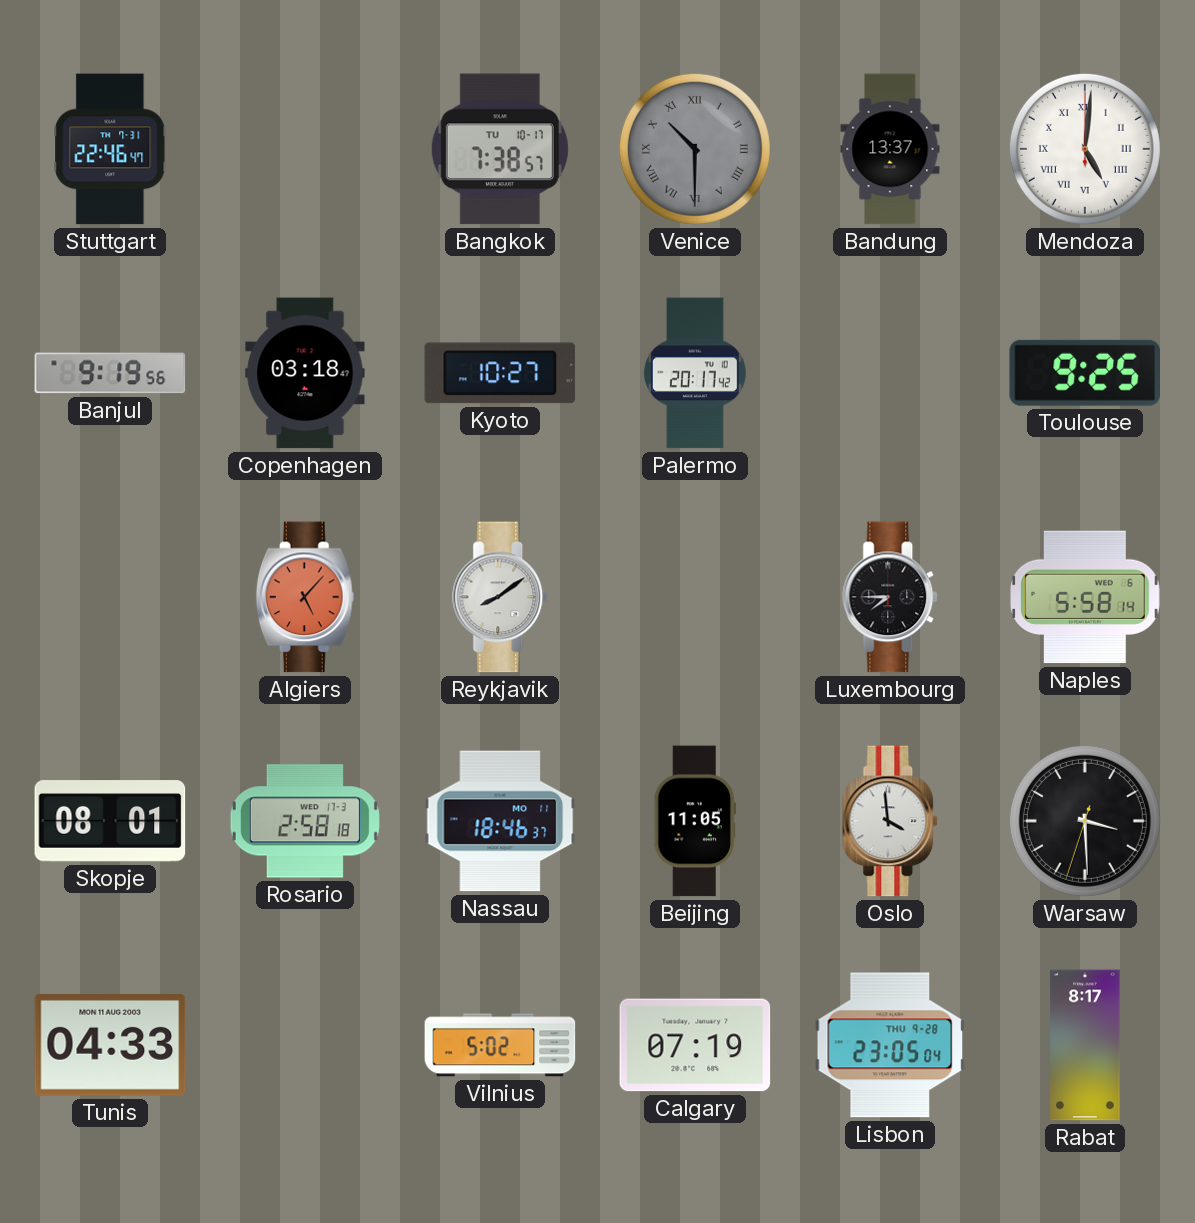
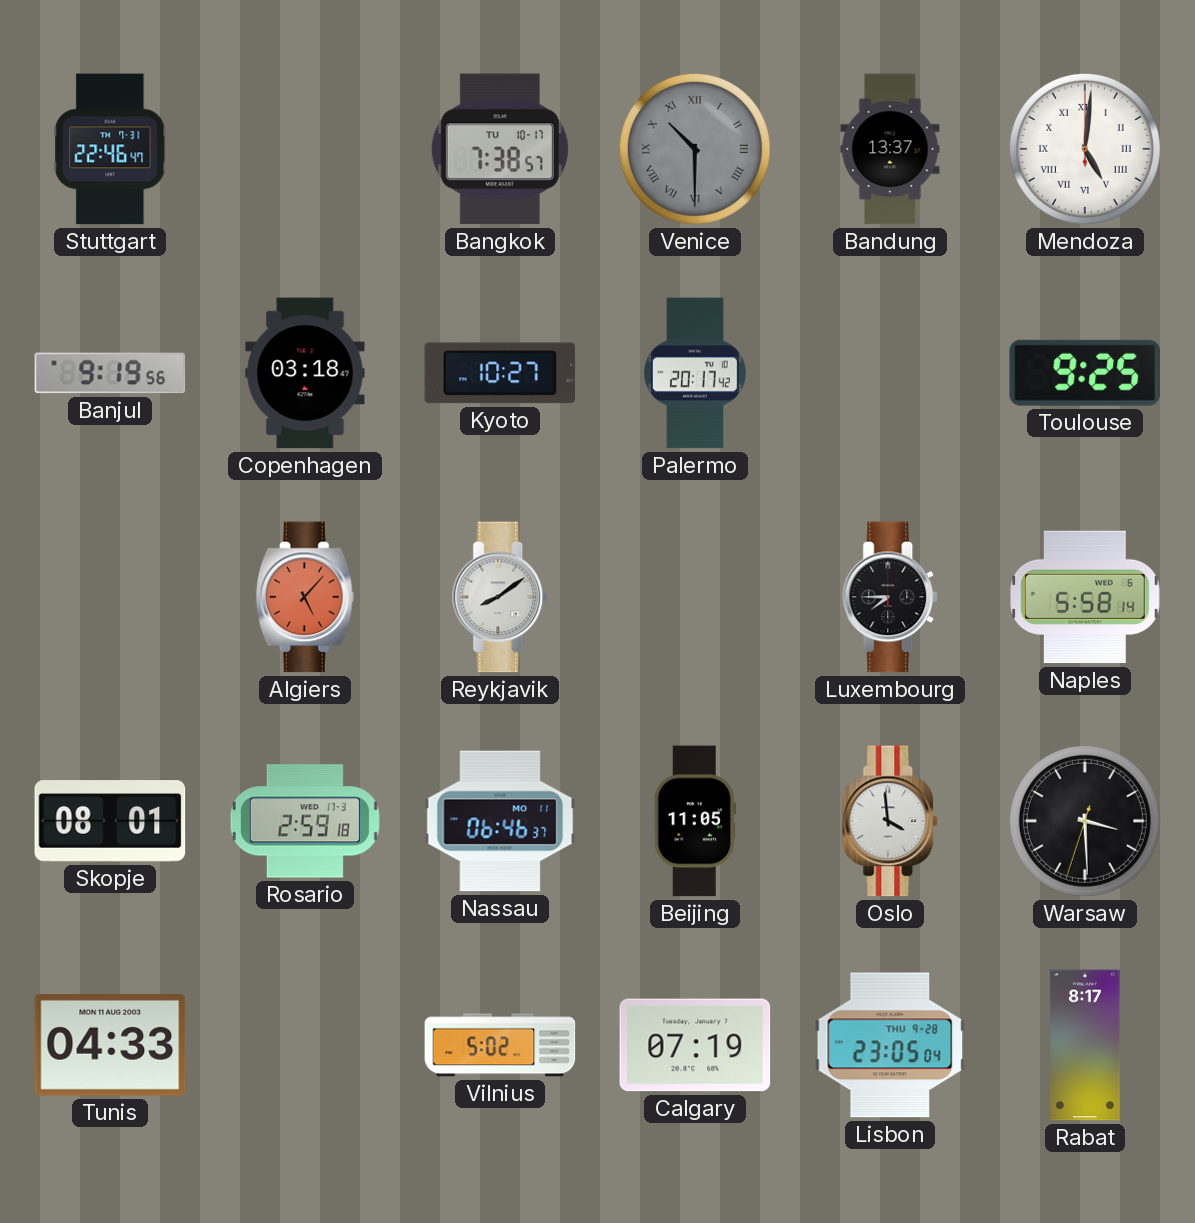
Rosario: 2:58 -> 2:59 (305, 821)
Nassau: 18:46 -> 06:46 (500, 821)
